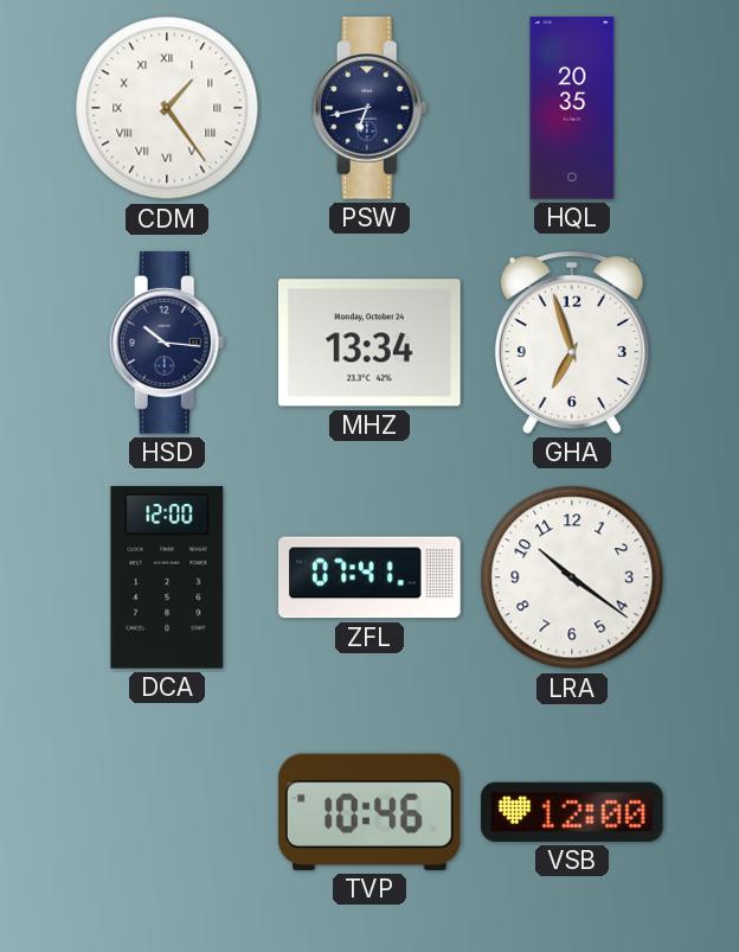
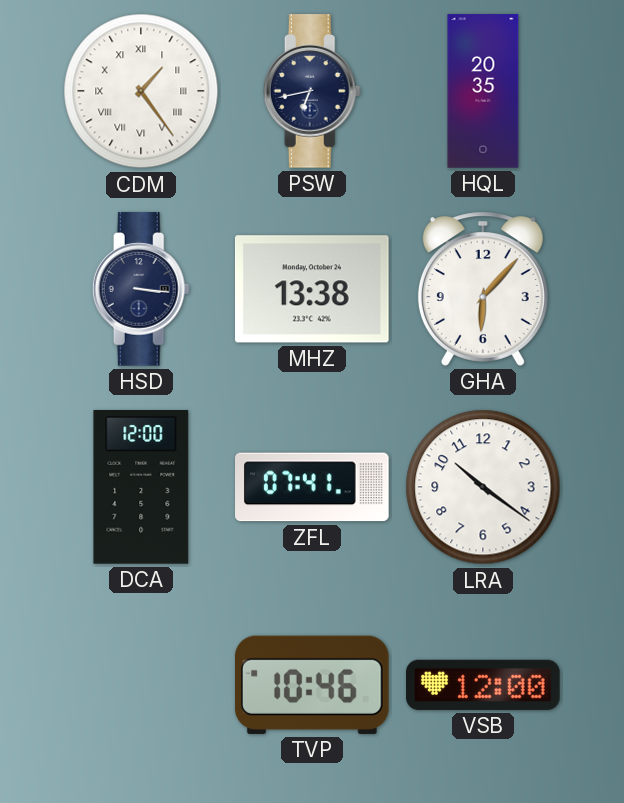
HSD: 10:16 -> 3:16 (141, 289)
MHZ: 13:34 -> 13:38 (313, 289)
GHA: 6:57 -> 6:07 (483, 289)
